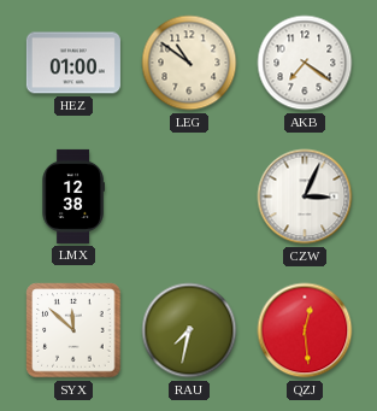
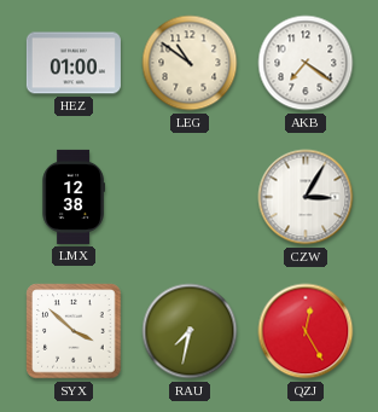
CZW: 3:04 -> 3:05 (306, 197)
SYX: 11:52 -> 3:52 (74, 331)
QZJ: 12:29 -> 12:25 (306, 331)
